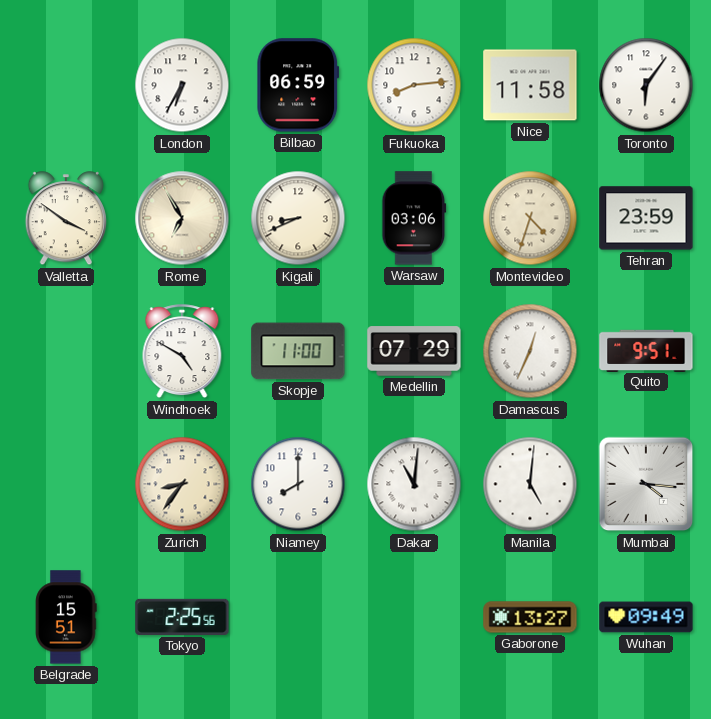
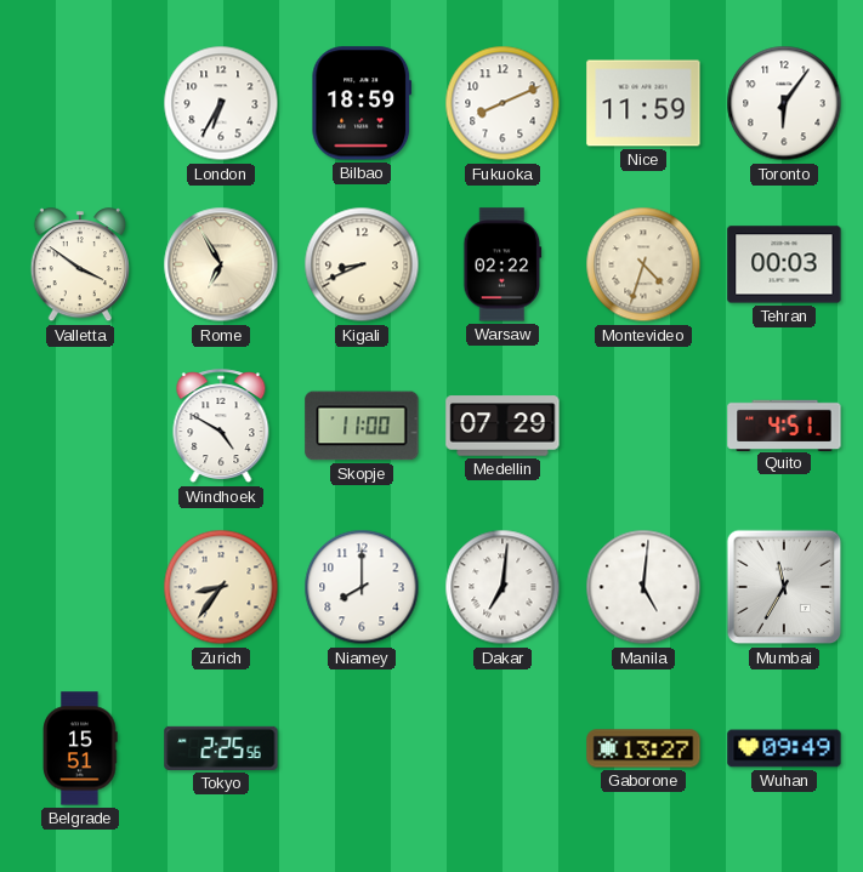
Bilbao: 06:59 -> 18:59 (362, 103)
Fukuoka: 8:14 -> 8:11 (503, 103)
Nice: 11:58 -> 11:59 (643, 103)
Warsaw: 03:06 -> 02:22 (503, 264)
Tehran: 23:59 -> 00:03 (784, 264)
Damascus: 12:34 -> none (530, 351)
Quito: 9:51 -> 4:51 (784, 424)
Dakar: 11:01 -> 7:01 (503, 587)
Mumbai: 4:16 -> 11:35 (784, 587)
